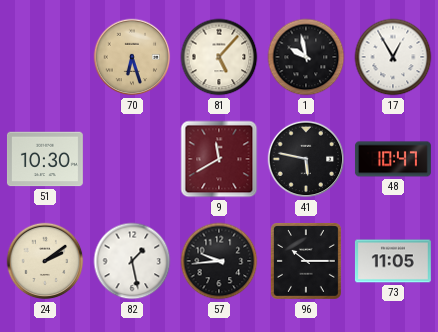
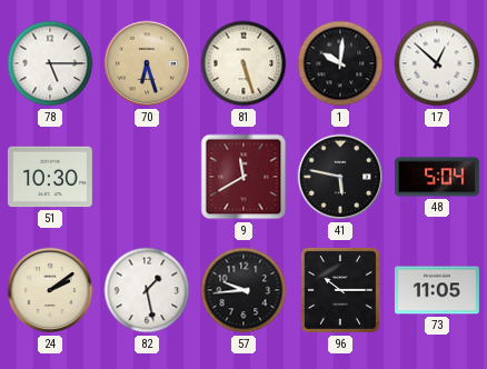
78: none -> 5:15 (50, 63)
81: 5:07 -> 5:27 (244, 63)
1: 9:58 -> 10:01 (340, 63)
17: 12:55 -> 12:52 (437, 63)
48: 10:47 -> 5:04 (437, 177)
